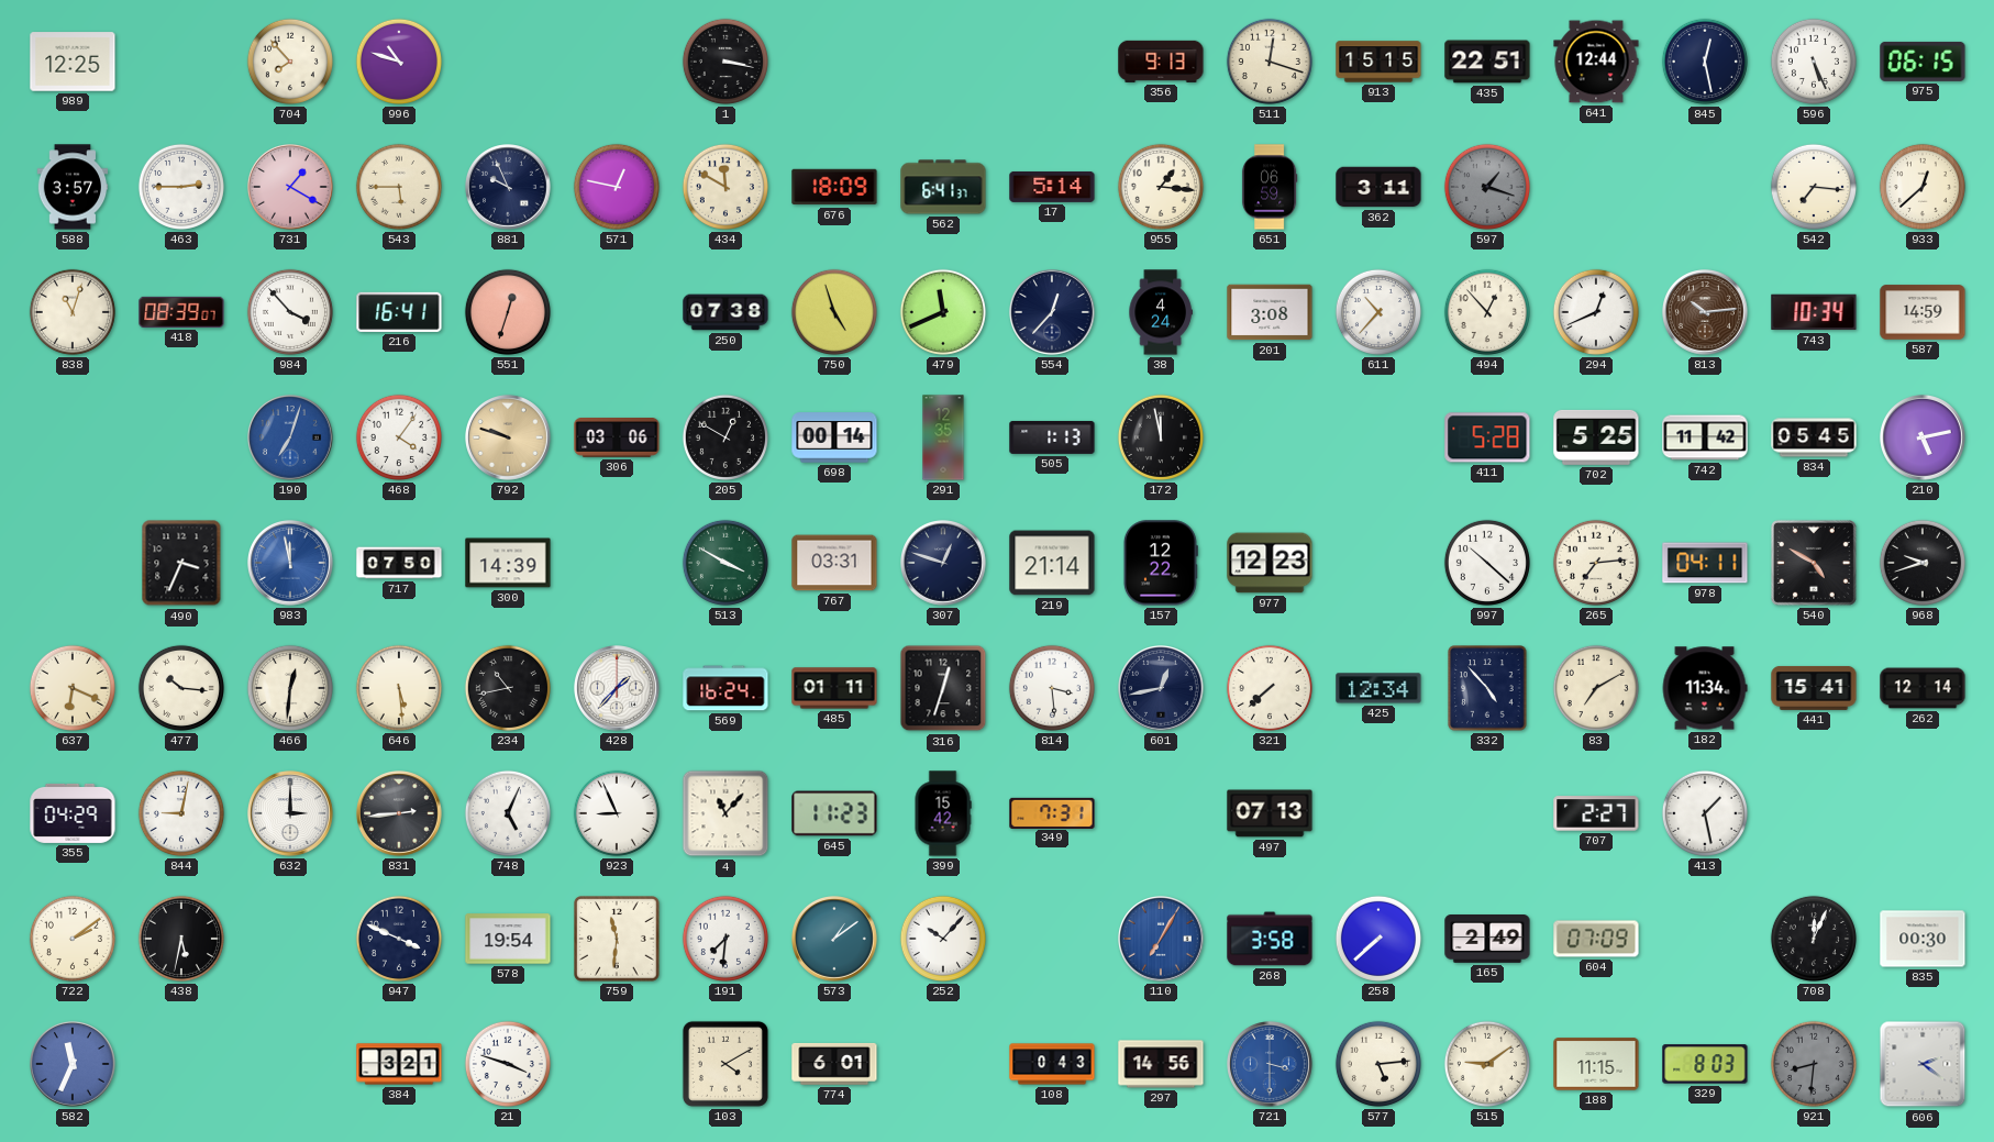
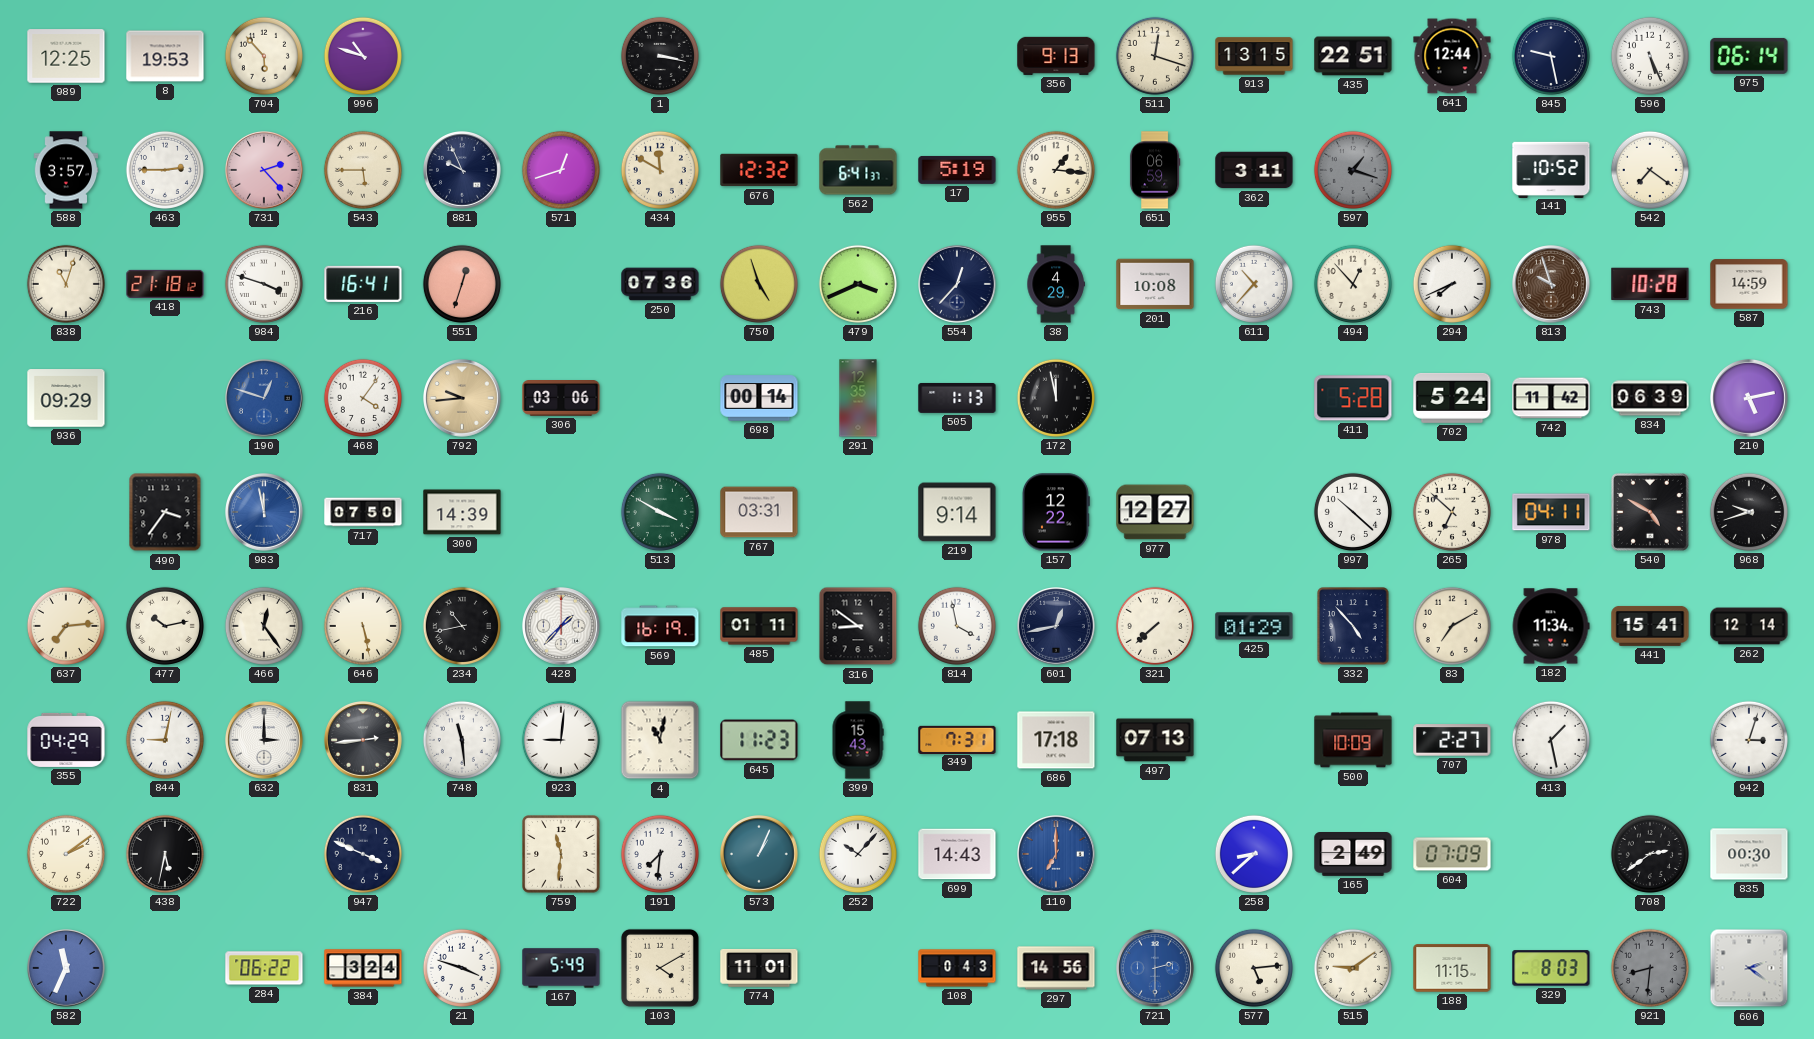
8: none -> 19:53 (165, 56)
704: 7:53 -> 5:53 (264, 56)
913: 15:15 -> 13:15 (1254, 56)
845: 12:28 -> 9:28 (1551, 56)
975: 06:15 -> 06:14 (1749, 56)
731: 1:20 -> 2:23 (265, 171)
571: 12:47 -> 12:42 (561, 170)
676: 18:09 -> 12:32 (759, 170)
17: 5:14 -> 5:19 (957, 170)
141: none -> 10:52 (1551, 169)
542: 7:16 -> 7:21 (1650, 170)
933: 12:38 -> none (1923, 187)
418: 08:39 -> 21:18 (165, 284)
984: 3:53 -> 3:48 (264, 284)
250: 07:38 -> 07:36 (660, 284)
479: 11:41 -> 3:41 (858, 284)
38: 4:24 -> 4:29 (1056, 284)
201: 3:08 -> 10:08 (1155, 284)
294: 12:41 -> 7:41 (1452, 284)
813: 10:14 -> 9:57 (1552, 285)
743: 10:34 -> 10:28 (1650, 284)
936: none -> 09:29 (66, 398)
190: 7:03 -> 12:48 (265, 399)
792: 9:48 -> 9:44 (463, 399)
205: 12:50 -> none (725, 437)
702: 5:25 -> 5:24 (1452, 398)
834: 05:45 -> 06:39 (1650, 398)
490: 3:34 -> 3:36 (165, 512)
307: 12:48 -> none (944, 564)
219: 21:14 -> 9:14 (957, 512)
977: 12:23 -> 12:27 (1155, 512)
265: 7:14 -> 6:52 (1452, 512)
637: 6:19 -> 7:14 (66, 626)
477: 10:16 -> 10:13 (165, 626)
466: 12:31 -> 12:24 (264, 626)
646: 5:29 -> 5:28 (363, 626)
569: 16:24 -> 16:19 (660, 626)
316: 12:33 -> 8:51 (858, 626)
814: 3:29 -> 3:58 (957, 626)
425: 12:34 -> 01:29 (1254, 626)
748: 5:04 -> 11:29 (462, 740)
923: 8:56 -> 9:01 (561, 740)
4: 11:07 -> 11:02 (660, 740)
399: 15:42 -> 15:43 (858, 740)
686: none -> 17:18 (1056, 740)
500: none -> 10:09 (1353, 740)
942: none -> 3:03 (1749, 740)
578: 19:54 -> none (508, 939)
573: 1:09 -> 1:04 (760, 855)
699: none -> 14:43 (957, 854)
110: 7:05 -> 7:00 (1057, 855)
268: 3:58 -> none (1270, 939)
258: 7:38 -> 8:38 (1254, 854)
708: 12:04 -> 2:39 (1650, 854)
284: none -> 06:22 (264, 968)
384: 3:21 -> 3:24 (363, 968)
167: none -> 5:49 (561, 968)
774: 6:01 -> 11:01 (759, 968)
721: 3:30 -> 2:30 (1156, 969)
